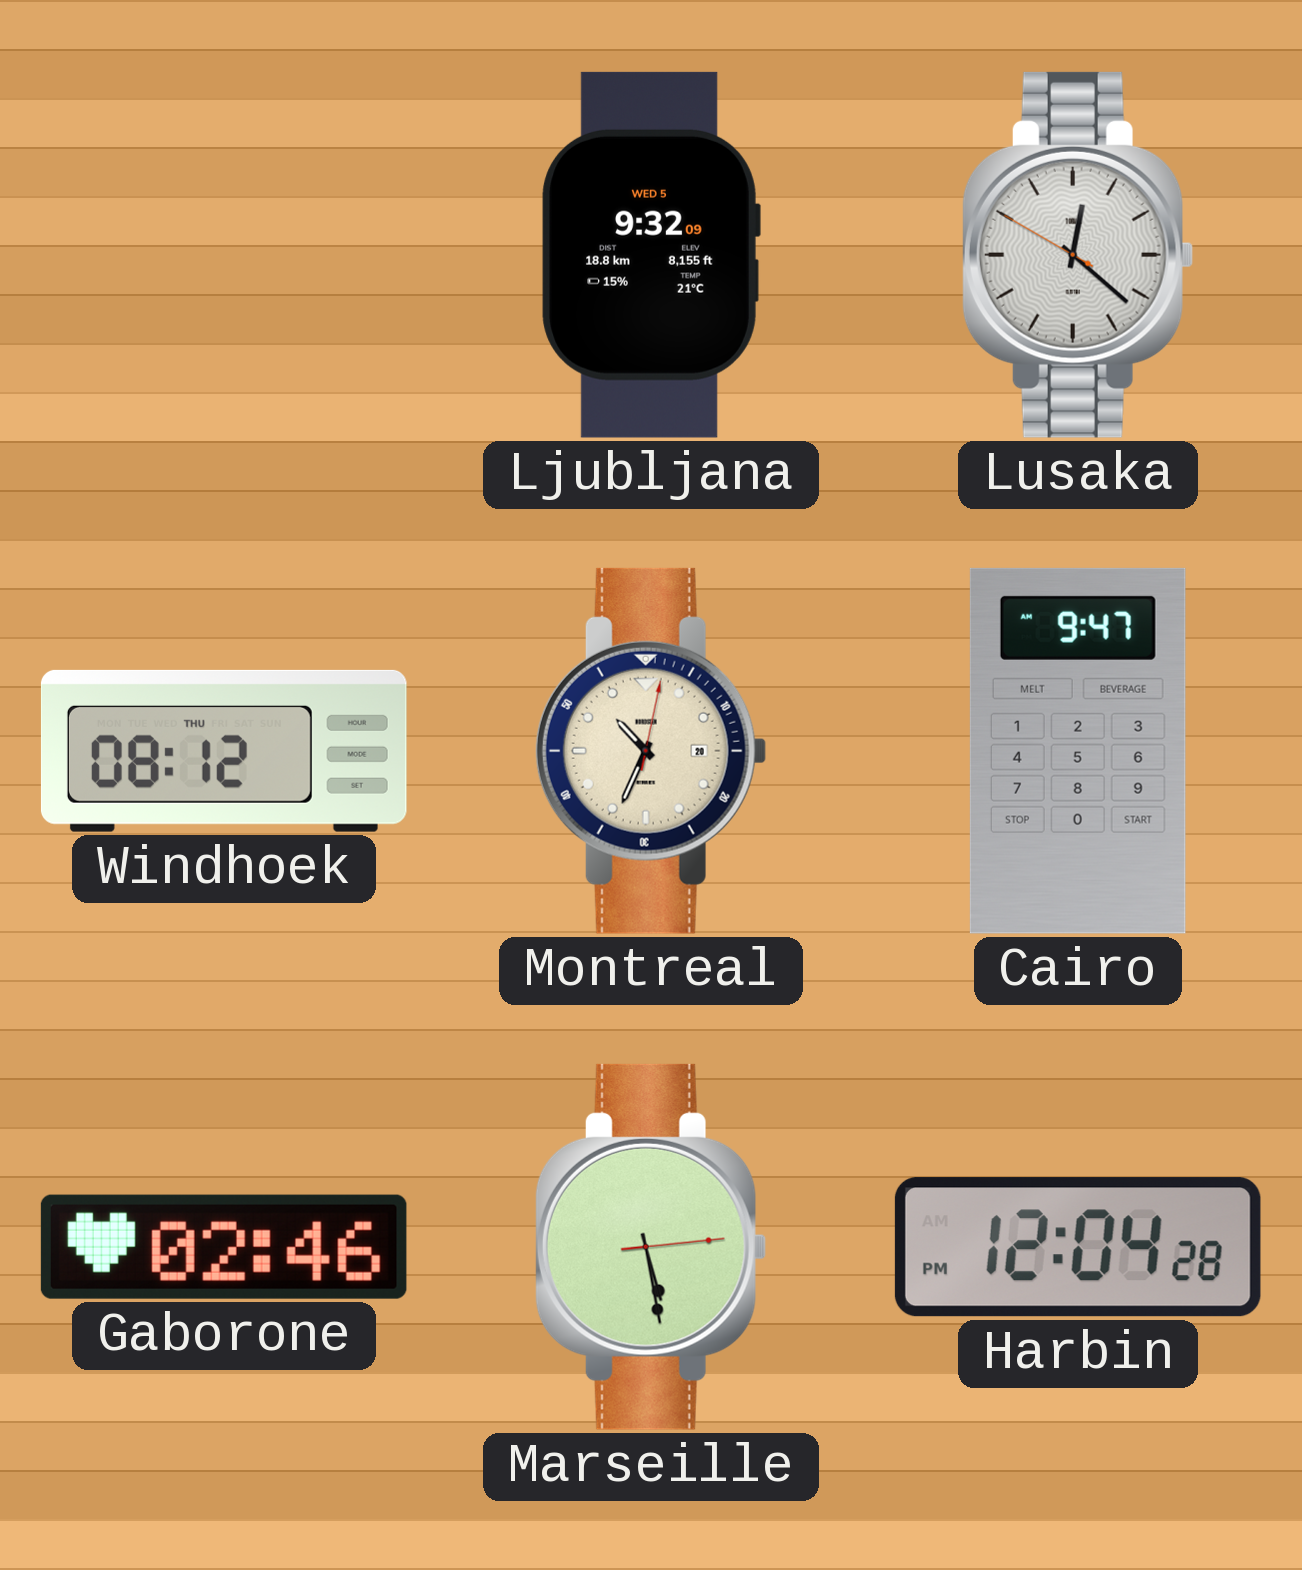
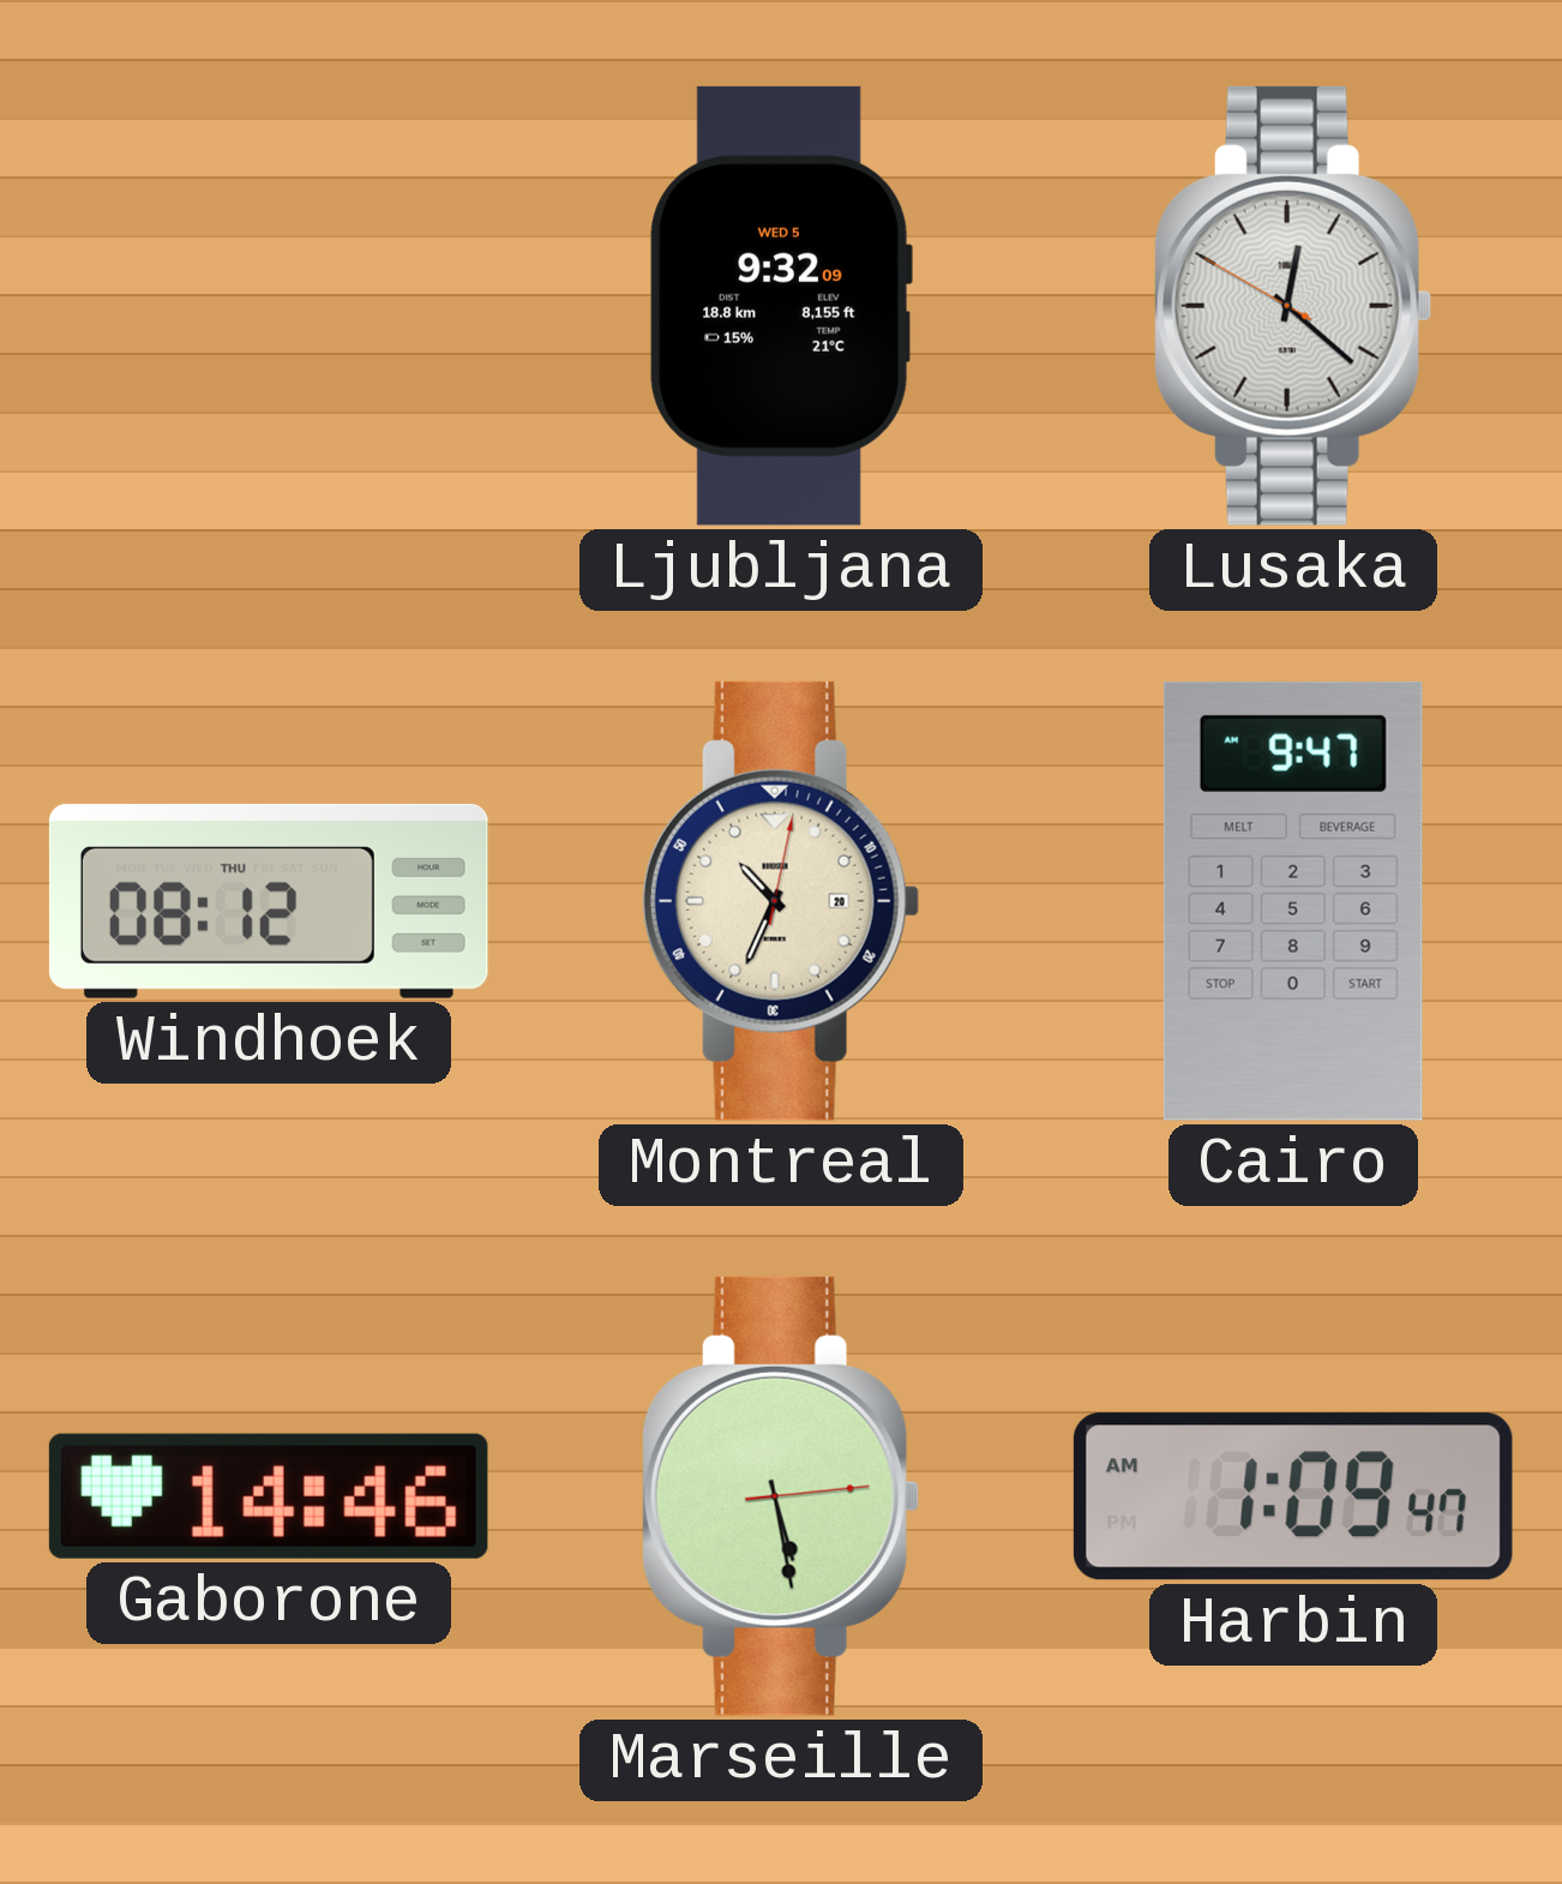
Gaborone: 02:46 -> 14:46 (269, 1496)
Harbin: 12:04 -> 1:09 (1293, 1496)
